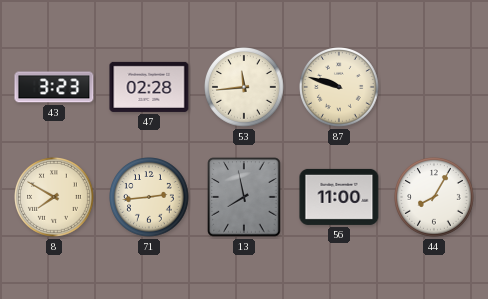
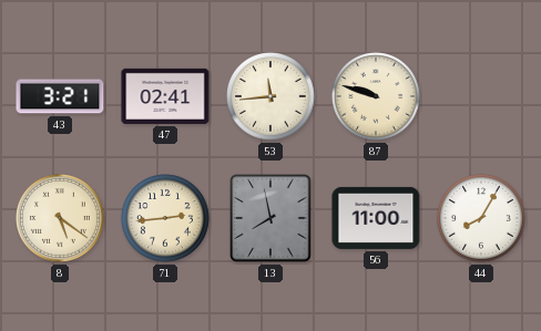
43: 3:23 -> 3:21 (60, 96)
47: 02:28 -> 02:41 (165, 96)
8: 7:50 -> 5:21 (60, 218)
